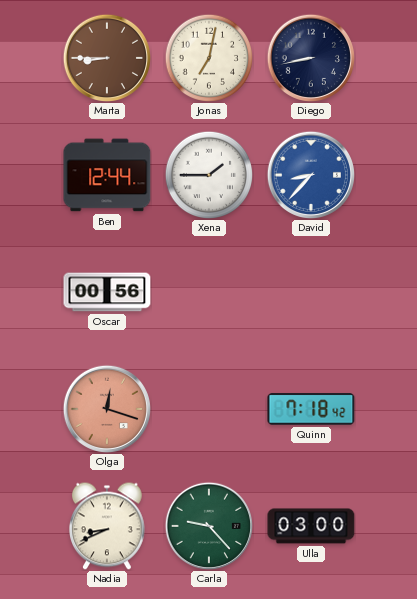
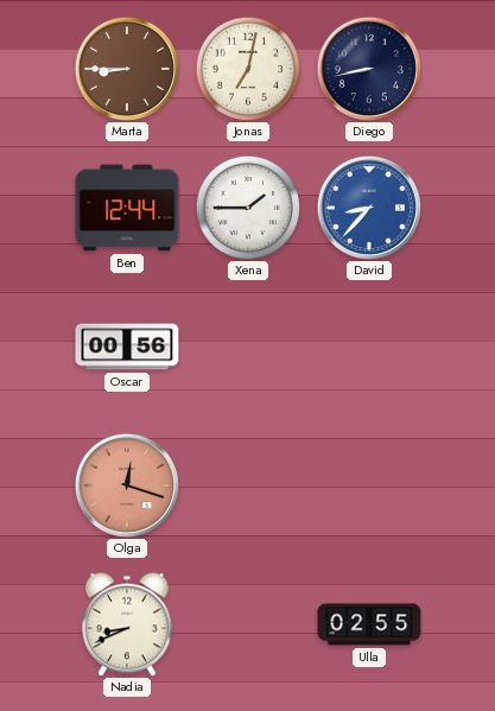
Quinn: 7:18 -> none (311, 409)
Carla: 9:23 -> none (208, 525)
Ulla: 03:00 -> 02:55 (369, 624)
